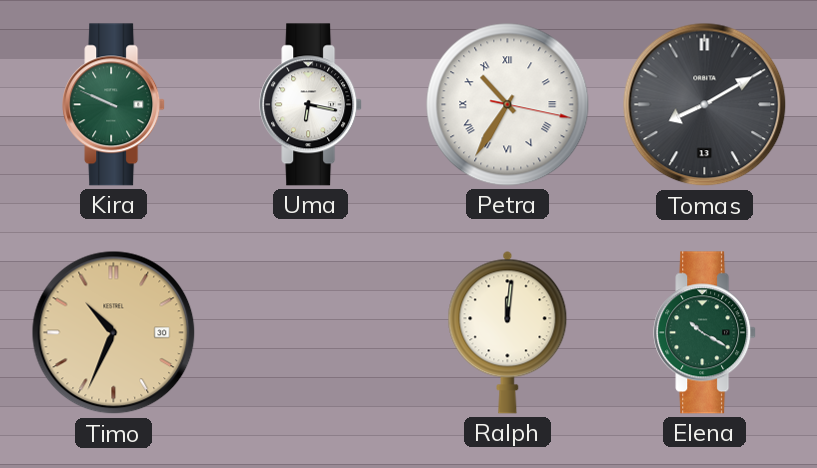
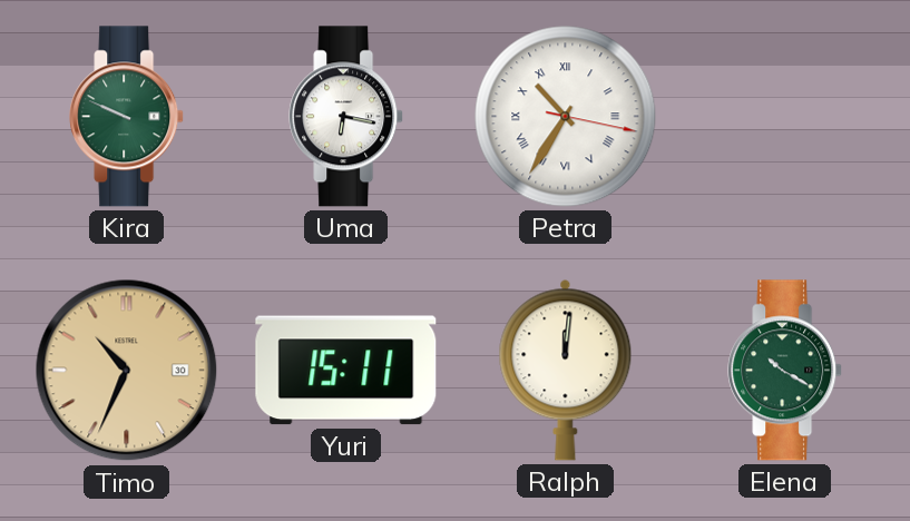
Tomas: 8:10 -> none (705, 105)
Yuri: none -> 15:11 (346, 371)
